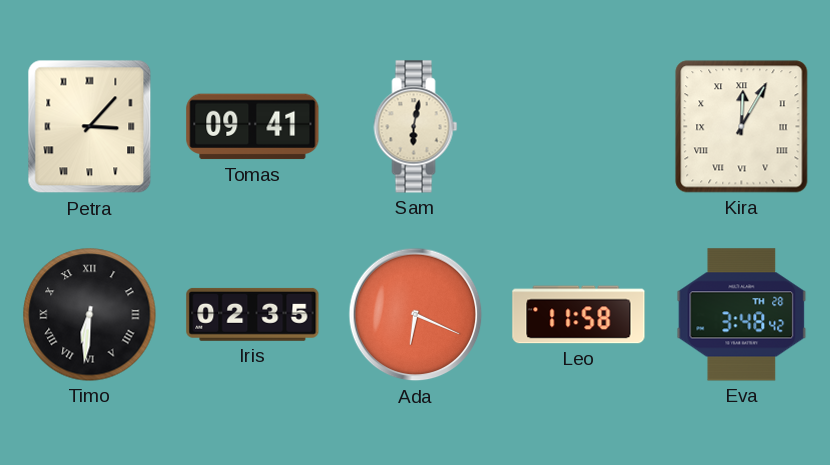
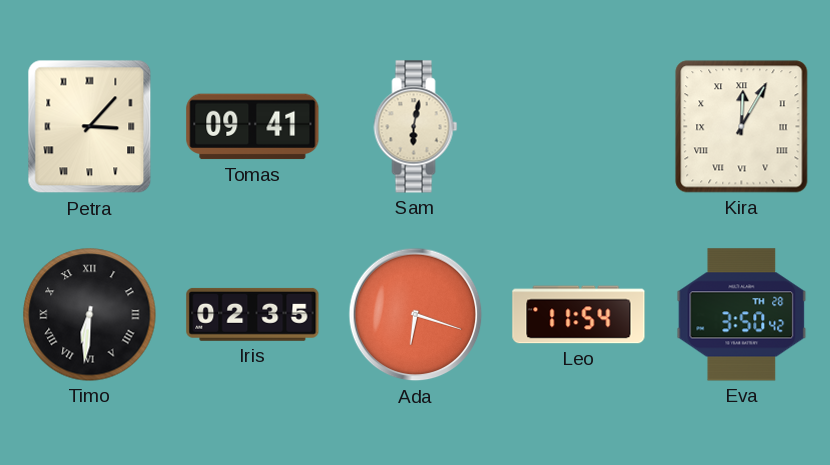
Ada: 6:19 -> 6:18 (416, 315)
Leo: 11:58 -> 11:54 (579, 315)
Eva: 3:48 -> 3:50 (742, 315)
